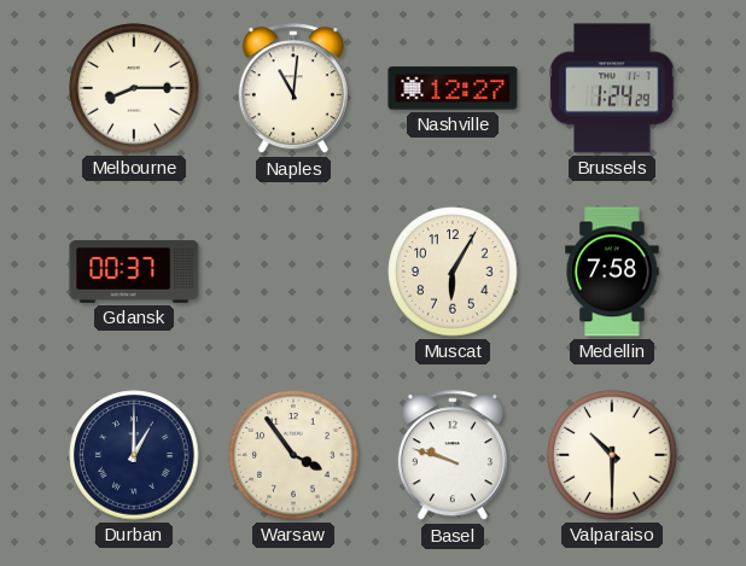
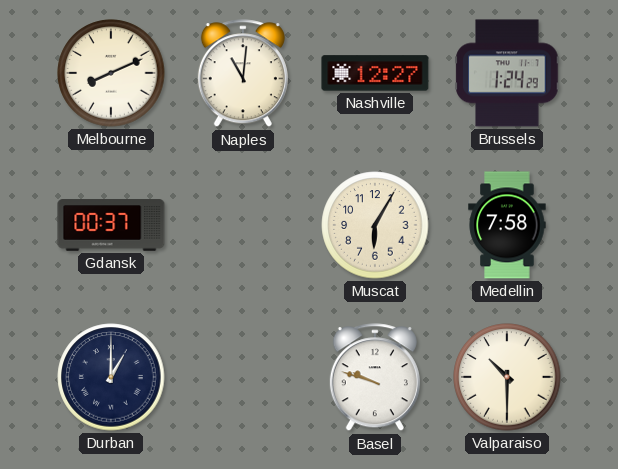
Melbourne: 8:15 -> 8:11 (111, 73)
Warsaw: 3:54 -> none (293, 455)
